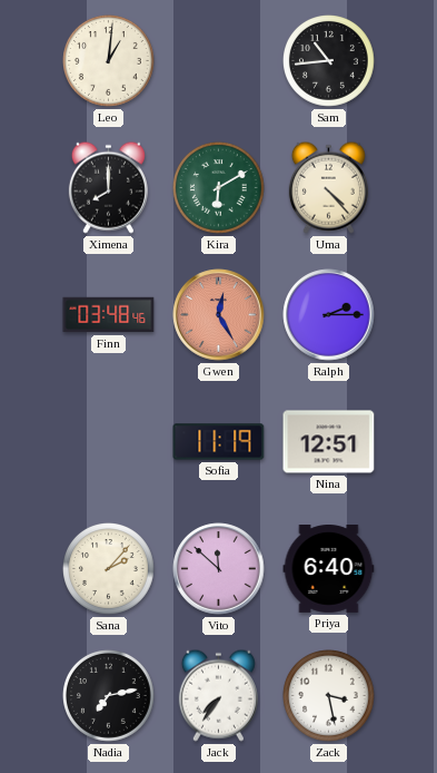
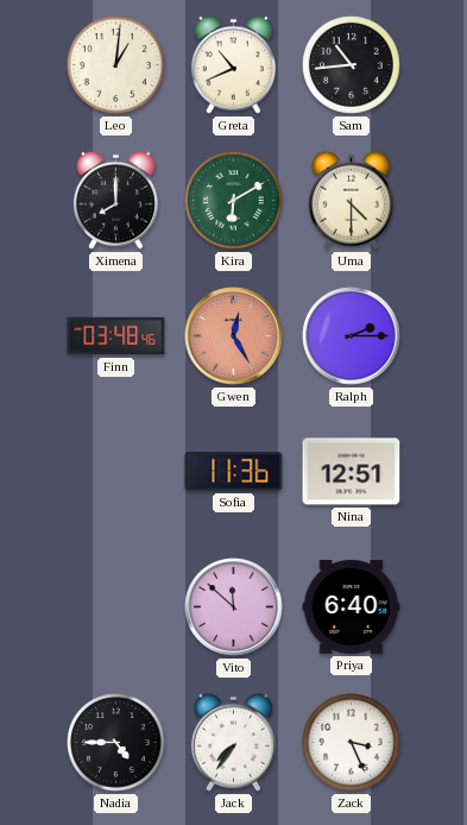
Greta: none -> 10:41 (233, 64)
Uma: 4:23 -> 4:30 (351, 200)
Sofia: 11:19 -> 11:36 (234, 472)
Sana: 2:07 -> none (109, 569)
Nadia: 7:13 -> 4:45 (116, 743)
Zack: 3:28 -> 3:26 (352, 743)
